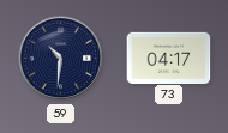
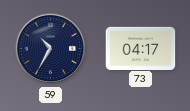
59: 10:31 -> 10:35 (51, 49)
